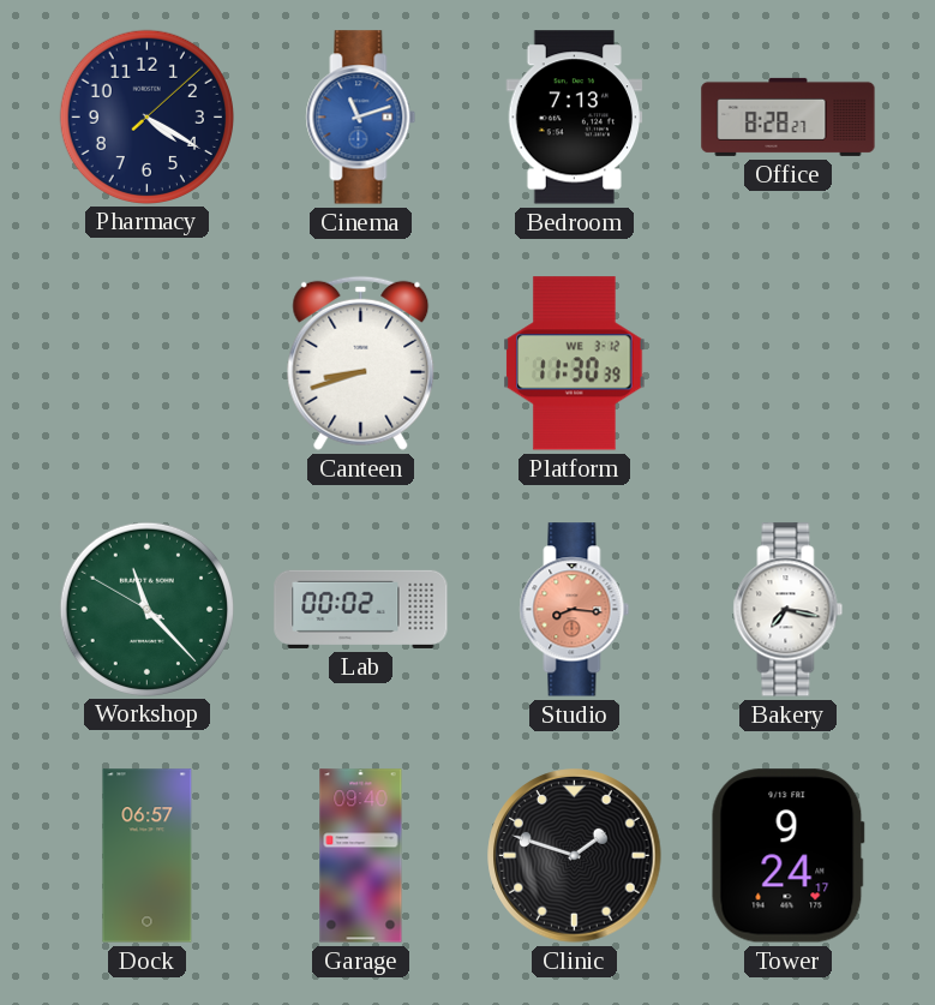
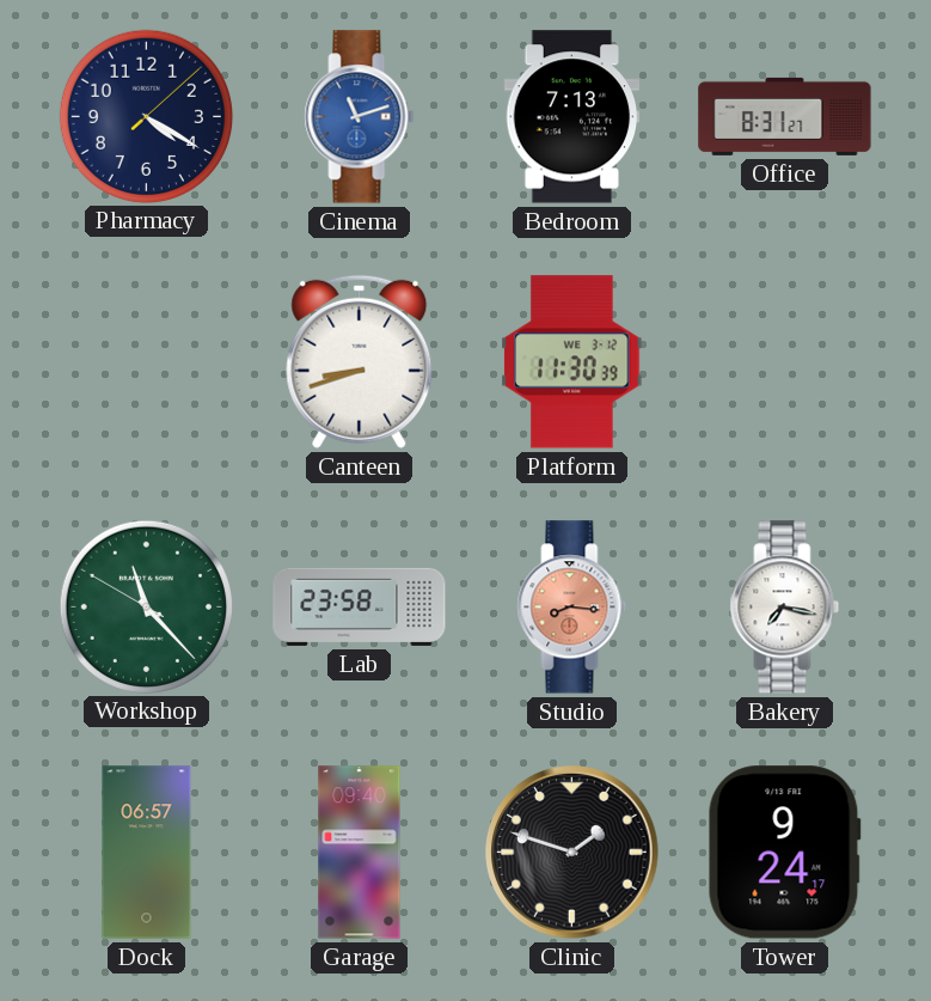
Office: 8:28 -> 8:31 (785, 116)
Lab: 00:02 -> 23:58 (360, 606)
